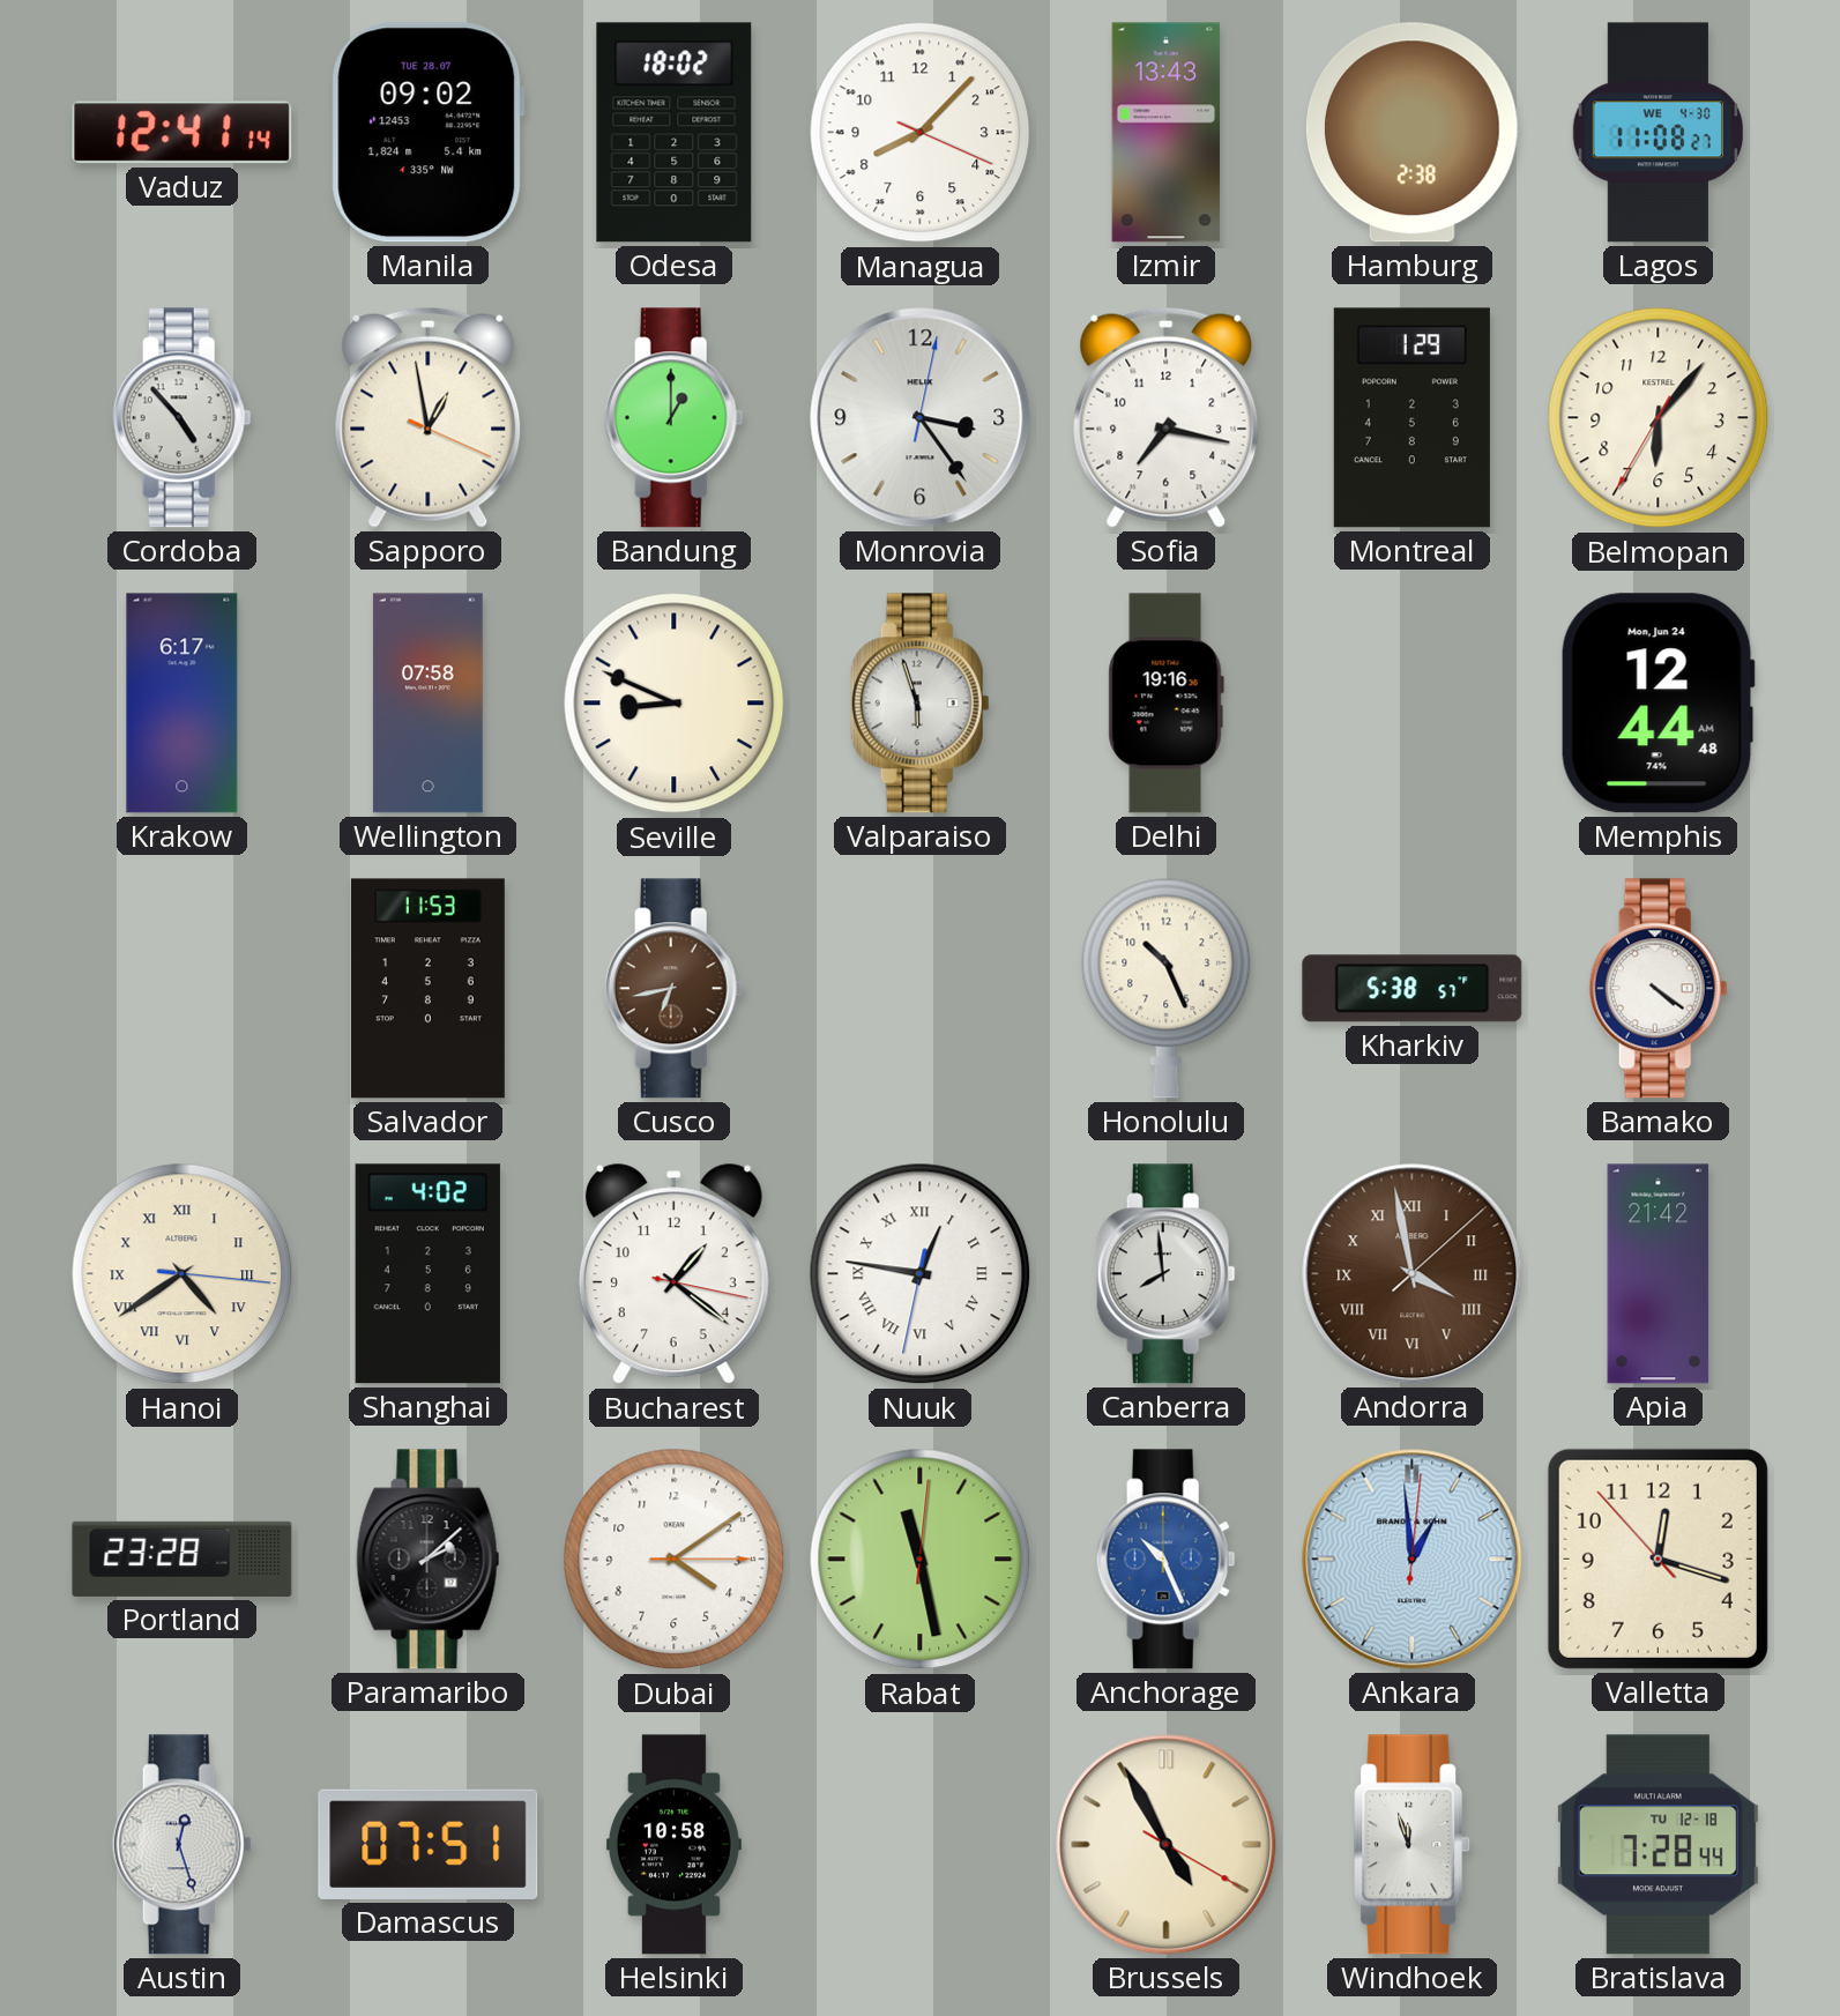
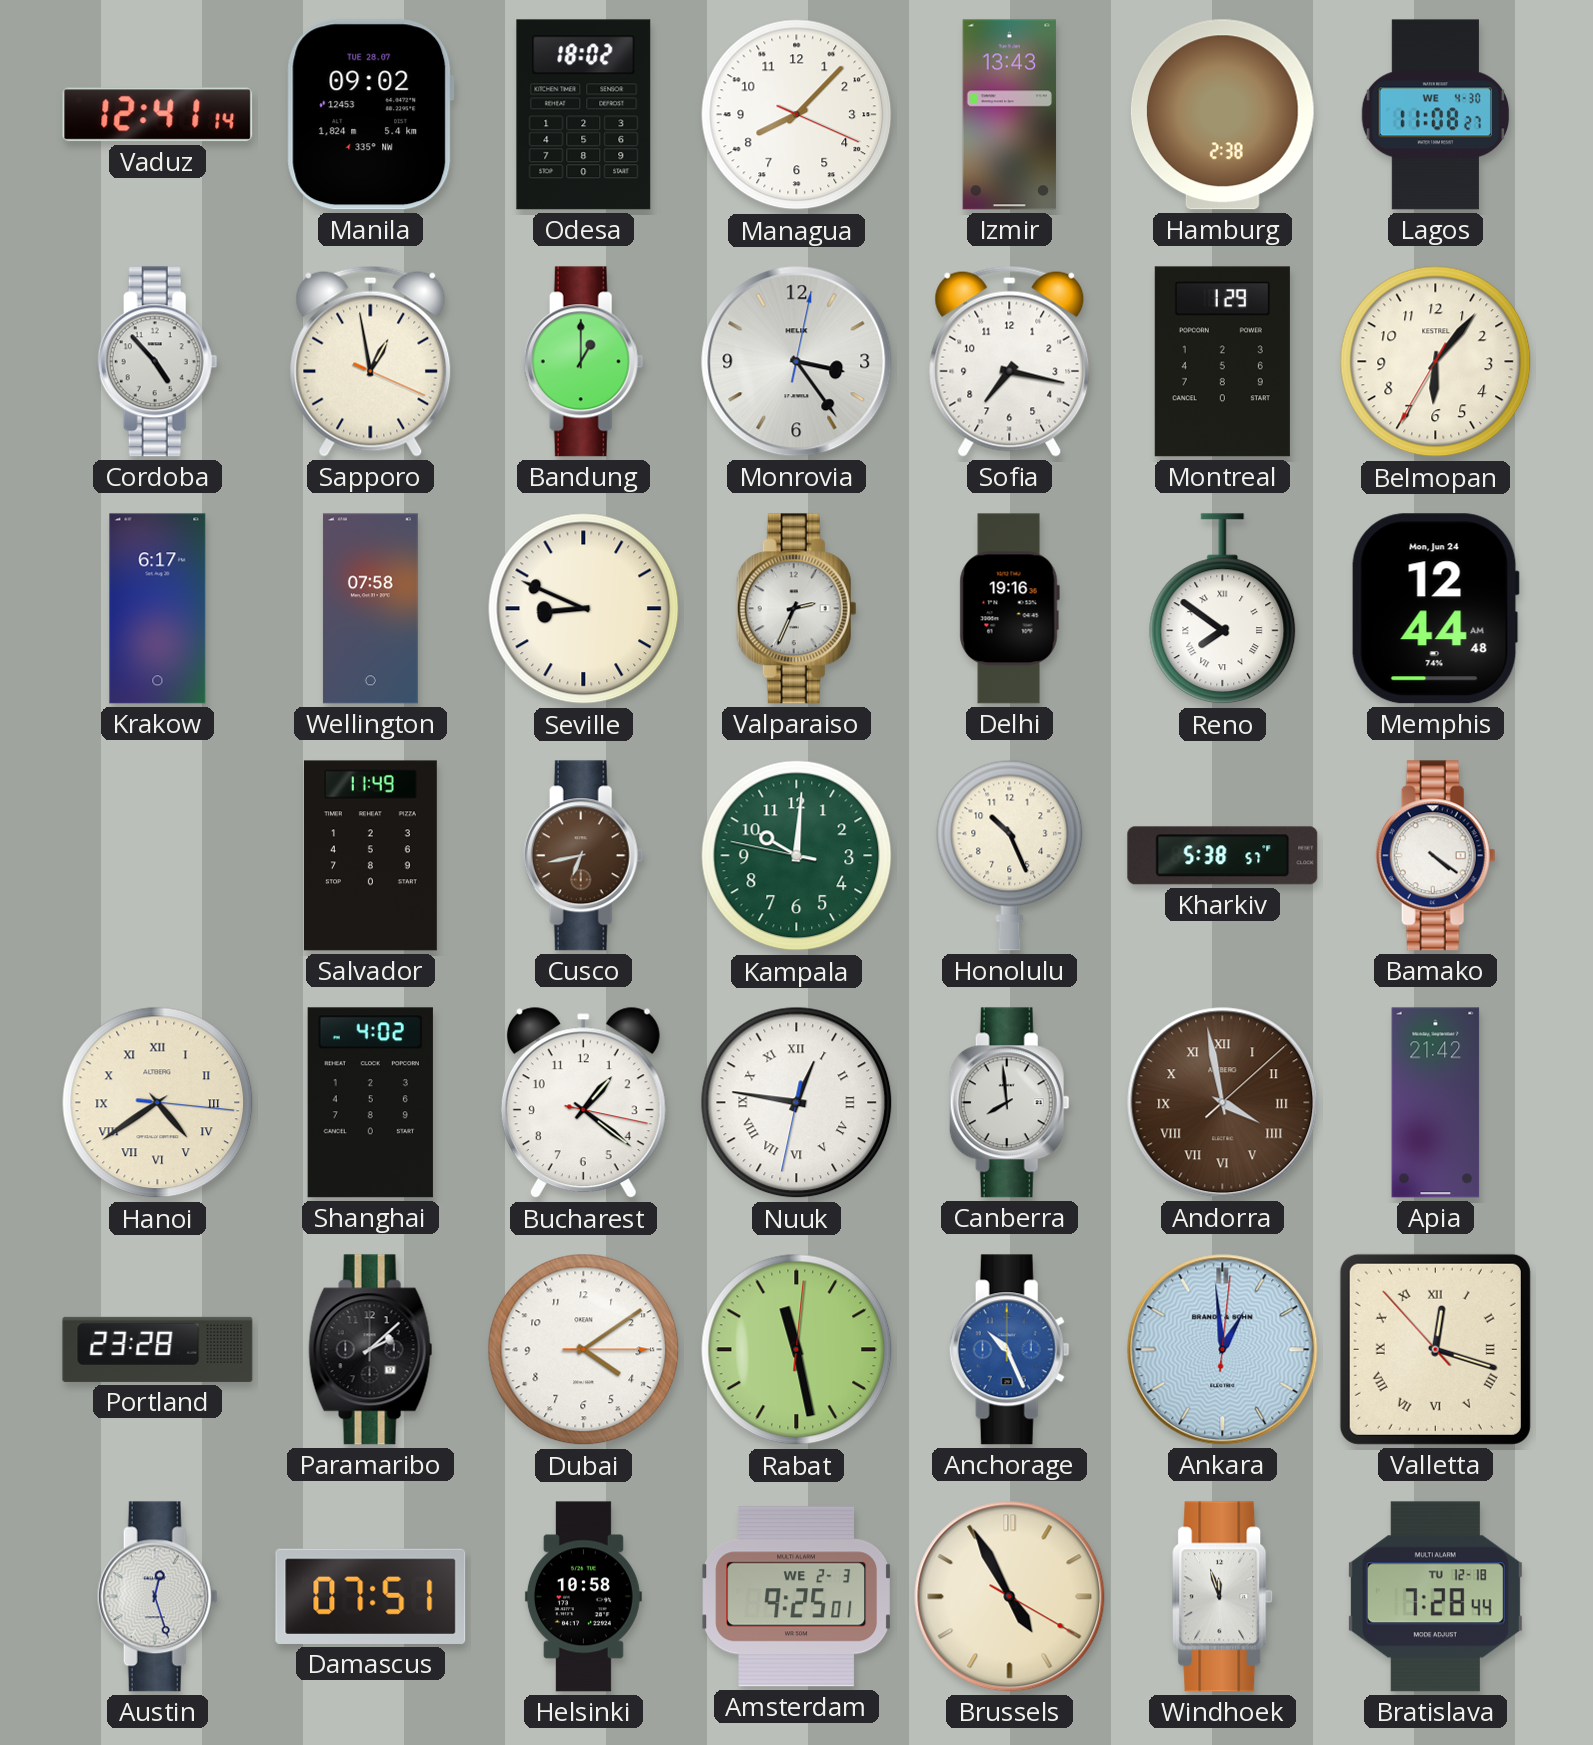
Valparaiso: 5:57 -> 2:34 (796, 609)
Reno: none -> 7:51 (1223, 609)
Salvador: 11:53 -> 11:49 (370, 856)
Kampala: none -> 10:00 (797, 856)
Valletta numerals: Arabic -> Roman (1435, 1349)
Amsterdam: none -> 9:25 (796, 1597)
